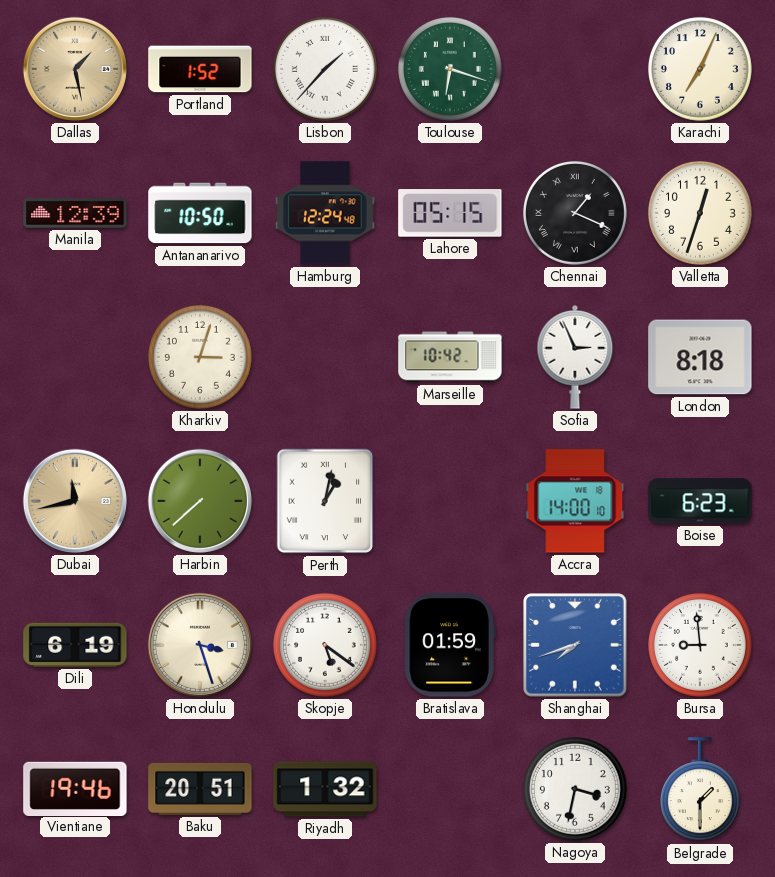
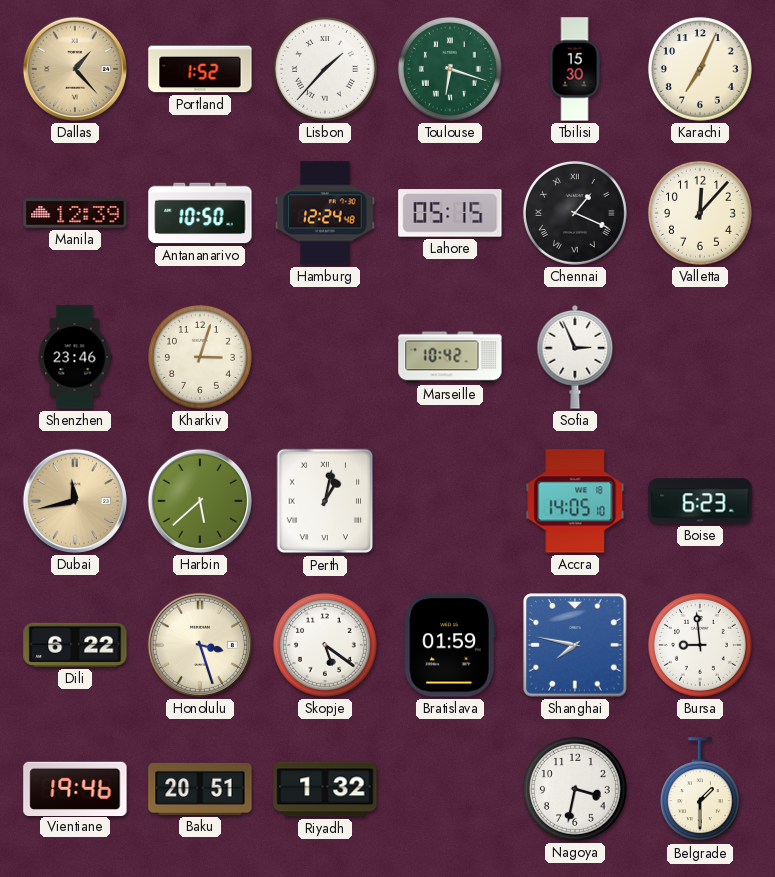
Dallas: 1:28 -> 1:23 (75, 69)
Tbilisi: none -> 15:30 (575, 69)
Valletta: 12:33 -> 12:07 (700, 213)
Shenzhen: none -> 23:46 (75, 357)
London: 8:18 -> none (700, 357)
Harbin: 7:38 -> 5:38 (200, 501)
Accra: 14:00 -> 14:05 (575, 501)
Dili: 6:19 -> 6:22 (75, 645)
Shanghai: 7:42 -> 7:47 (575, 645)
